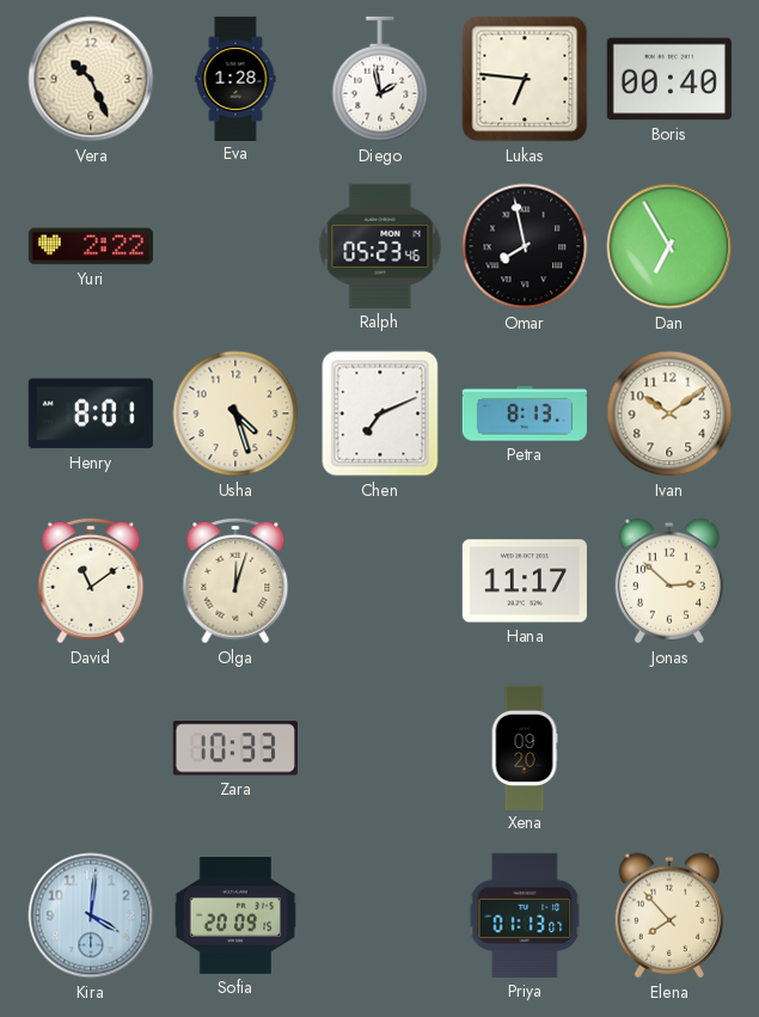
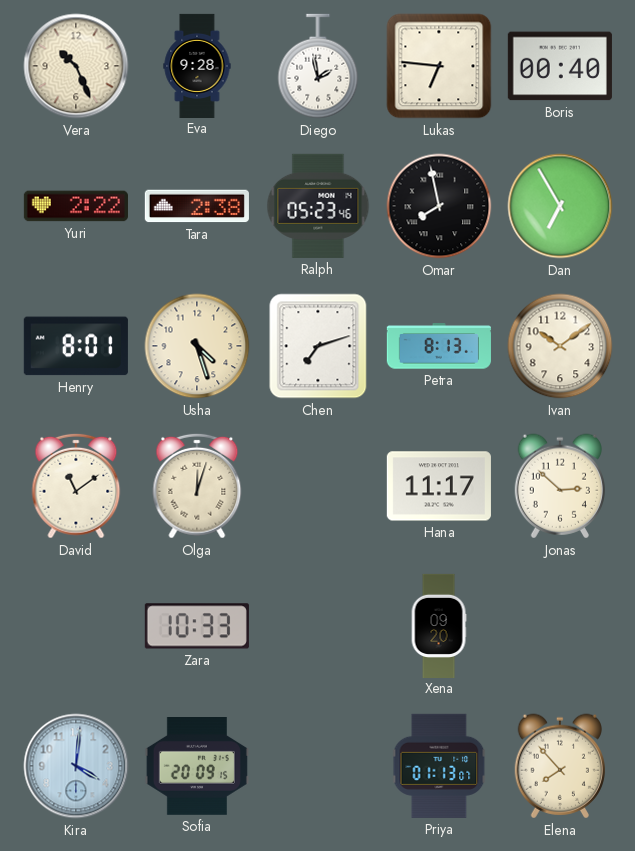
Eva: 1:28 -> 9:28 (197, 65)
Tara: none -> 2:38 (197, 206)
Chen: 7:11 -> 7:12 (318, 346)
